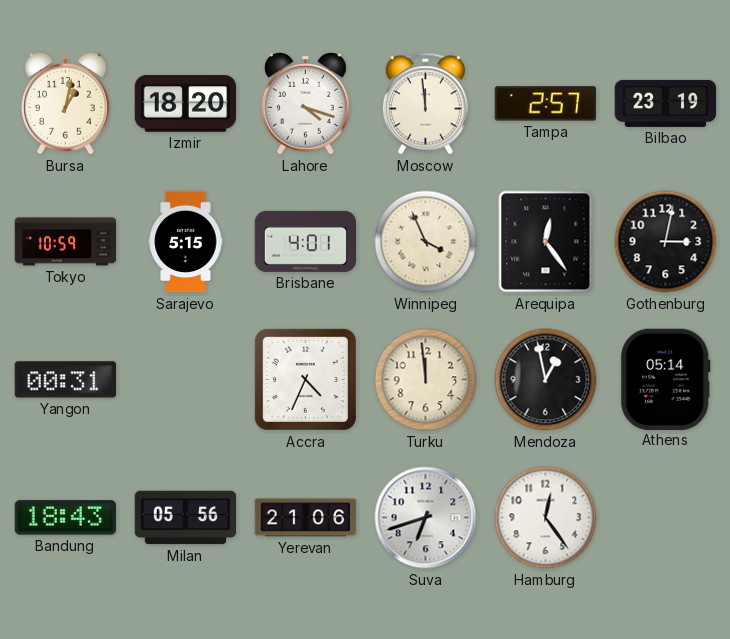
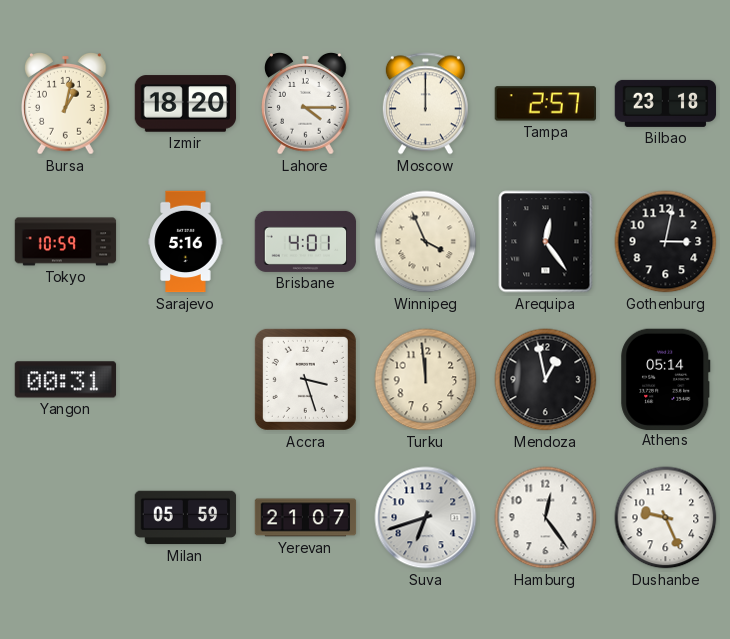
Lahore: 4:18 -> 4:15 (306, 104)
Moscow: 11:59 -> 12:00 (425, 104)
Bilbao: 23:19 -> 23:18 (666, 103)
Sarajevo: 5:15 -> 5:16 (186, 242)
Accra: 4:34 -> 3:27 (305, 379)
Bandung: 18:43 -> none (65, 518)
Milan: 05:56 -> 05:59 (186, 518)
Yerevan: 21:06 -> 21:07 (306, 518)
Dushanbe: none -> 9:26 (666, 518)
